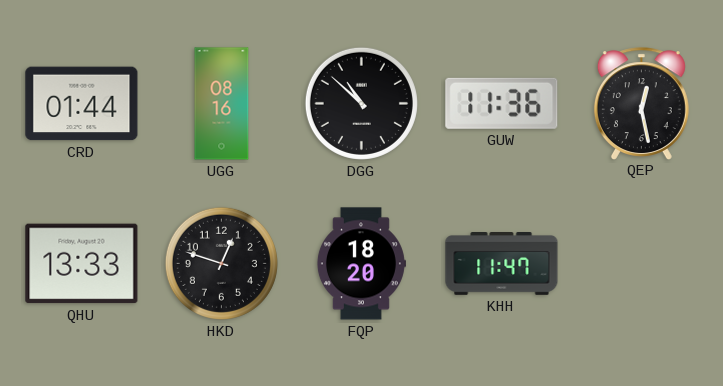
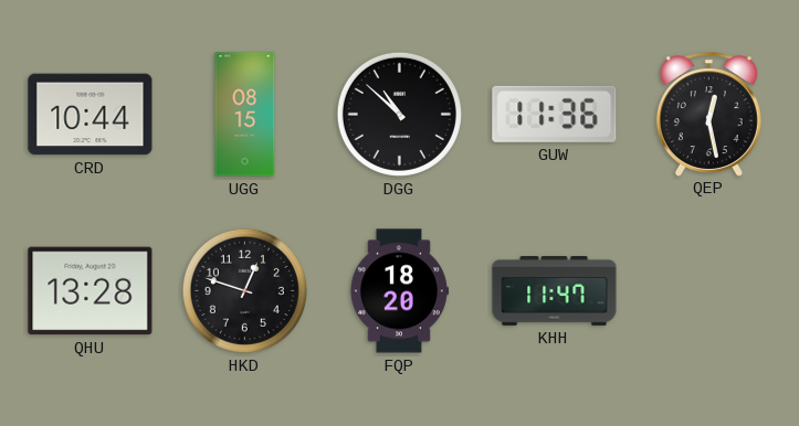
CRD: 01:44 -> 10:44 (91, 115)
UGG: 08:16 -> 08:15 (245, 115)
QHU: 13:33 -> 13:28 (91, 291)
